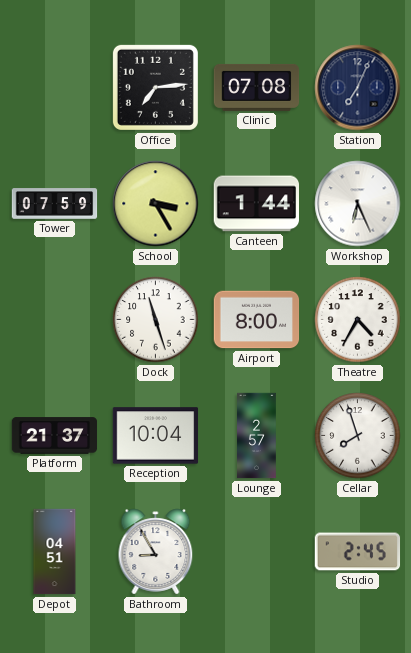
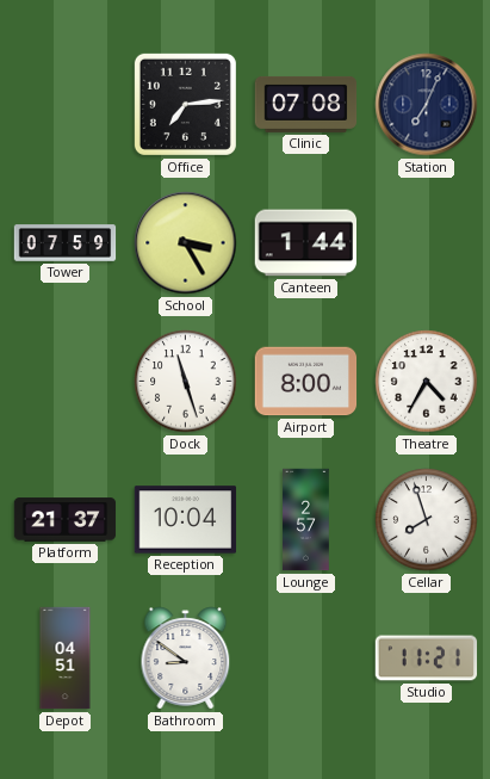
Workshop: 6:26 -> none (358, 204)
Bathroom: 8:55 -> 8:51 (186, 659)
Studio: 2:45 -> 11:21 (427, 659)
